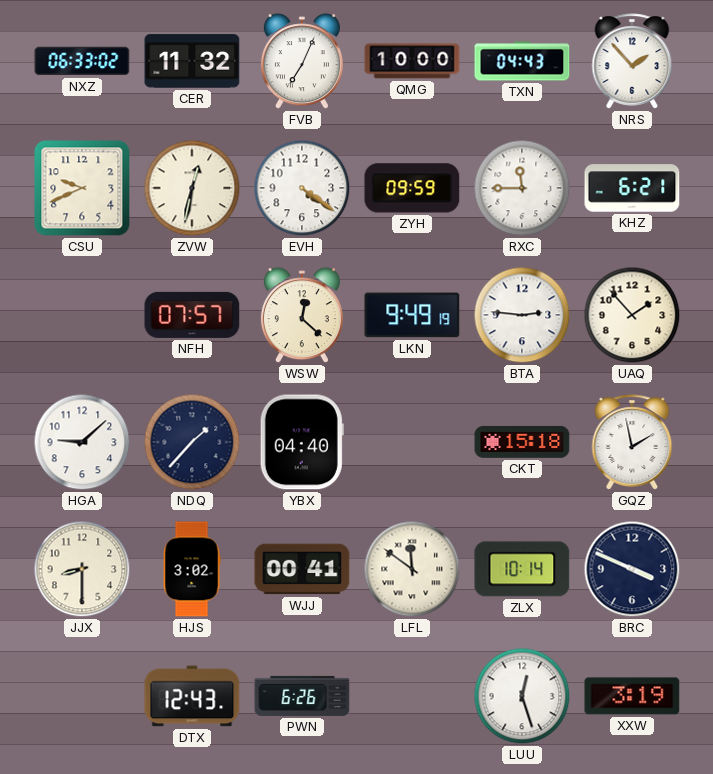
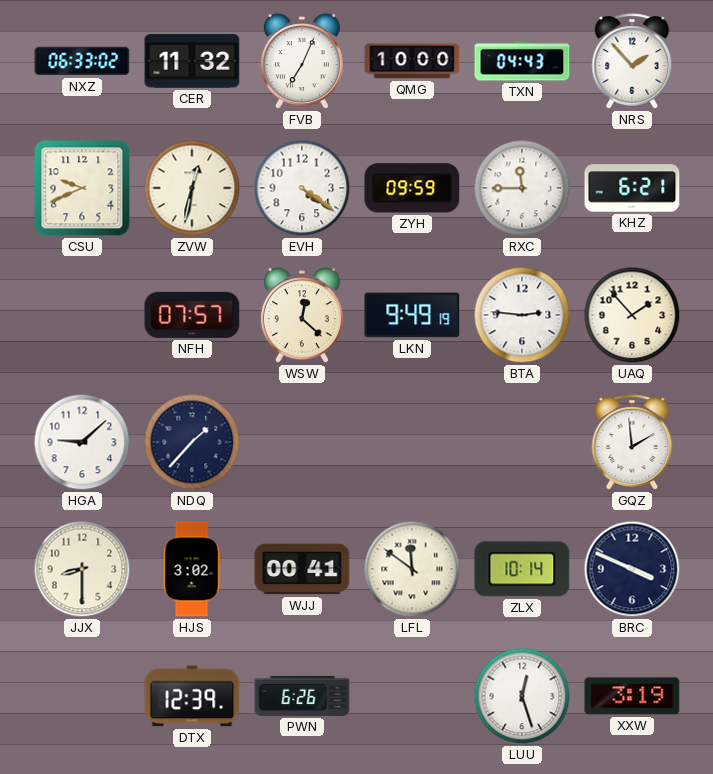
YBX: 04:40 -> none (302, 442)
CKT: 15:18 -> none (522, 442)
GQZ: 1:58 -> 1:59 (632, 442)
DTX: 12:43 -> 12:39 (192, 696)
